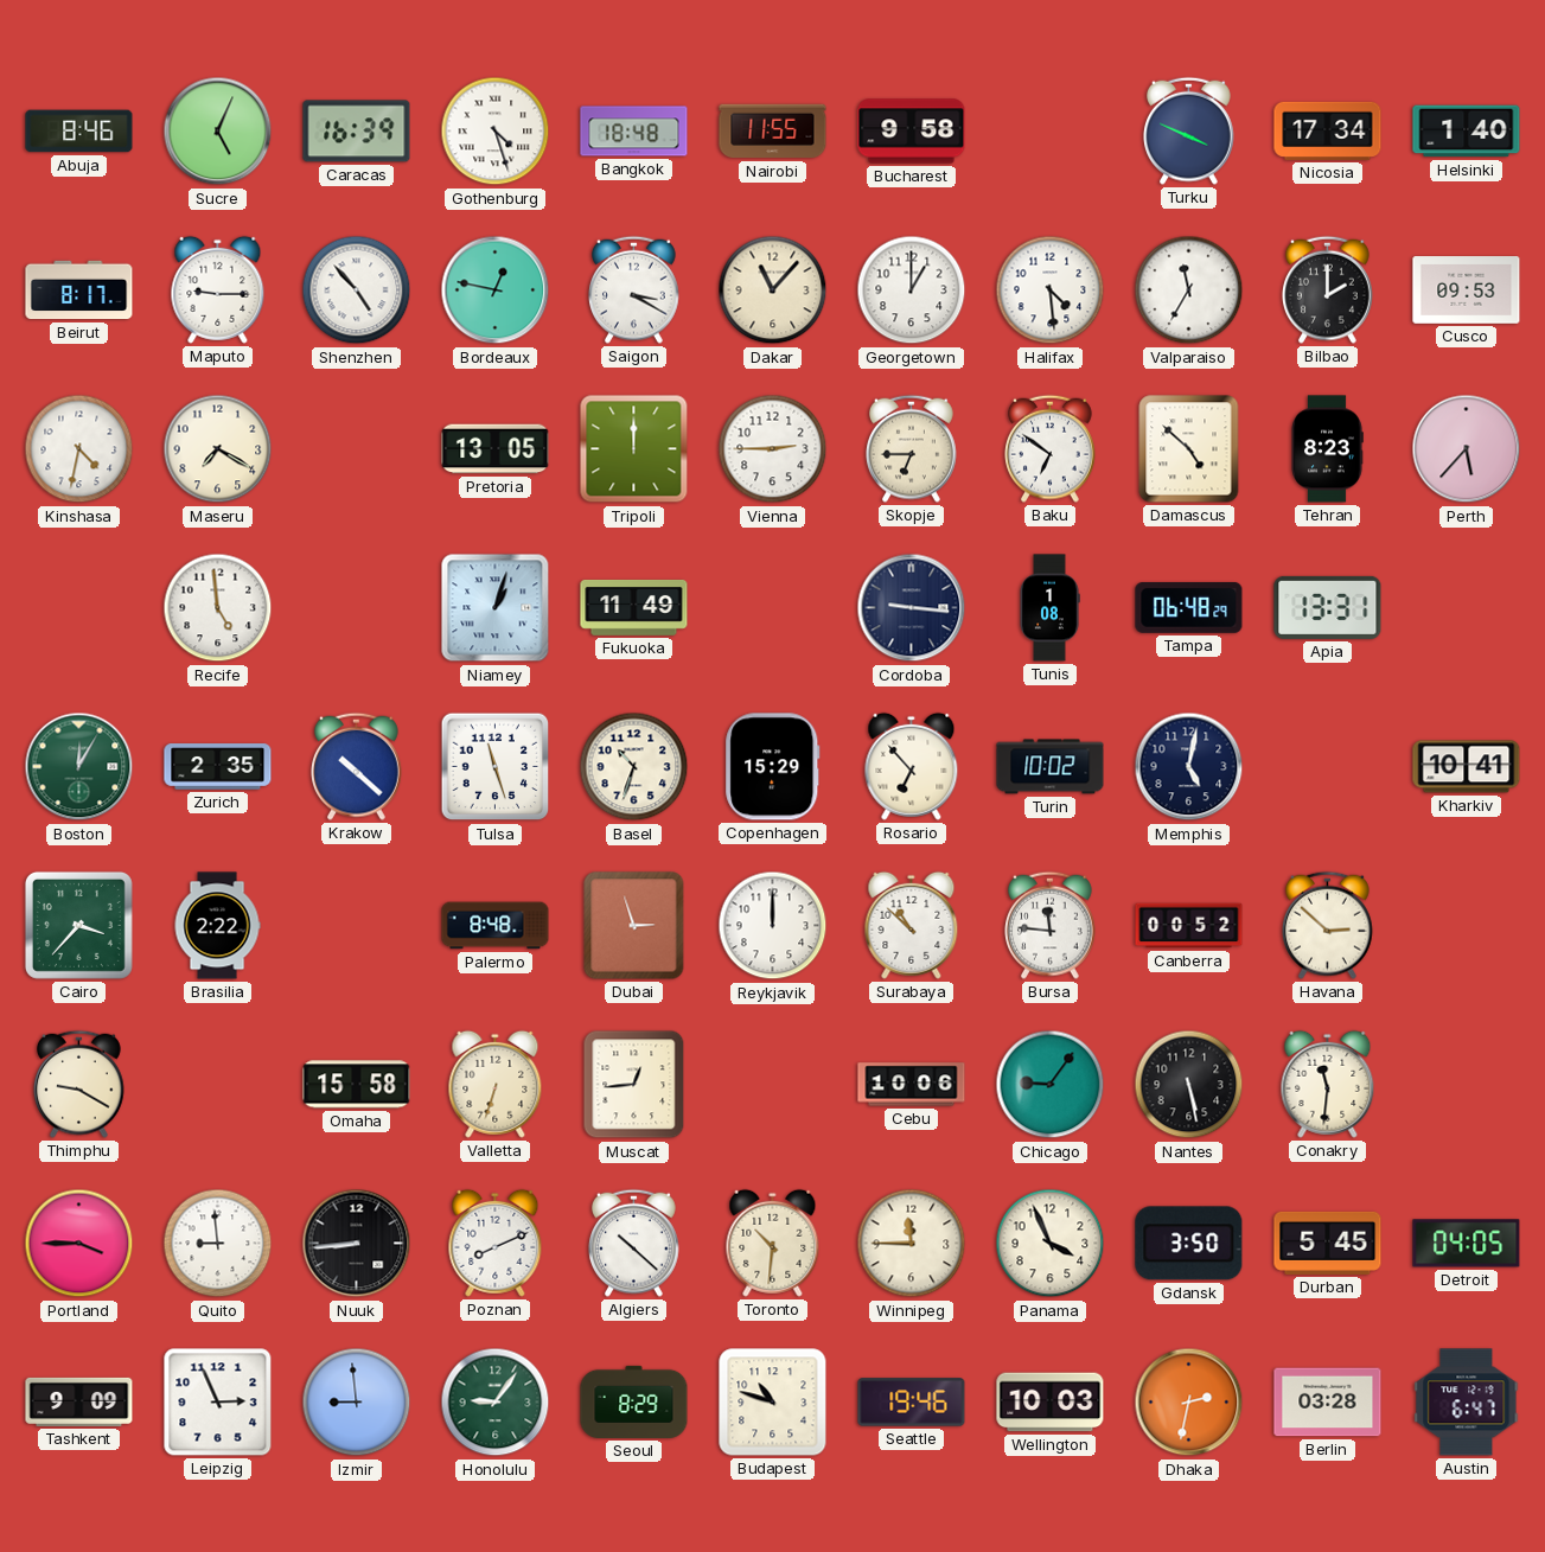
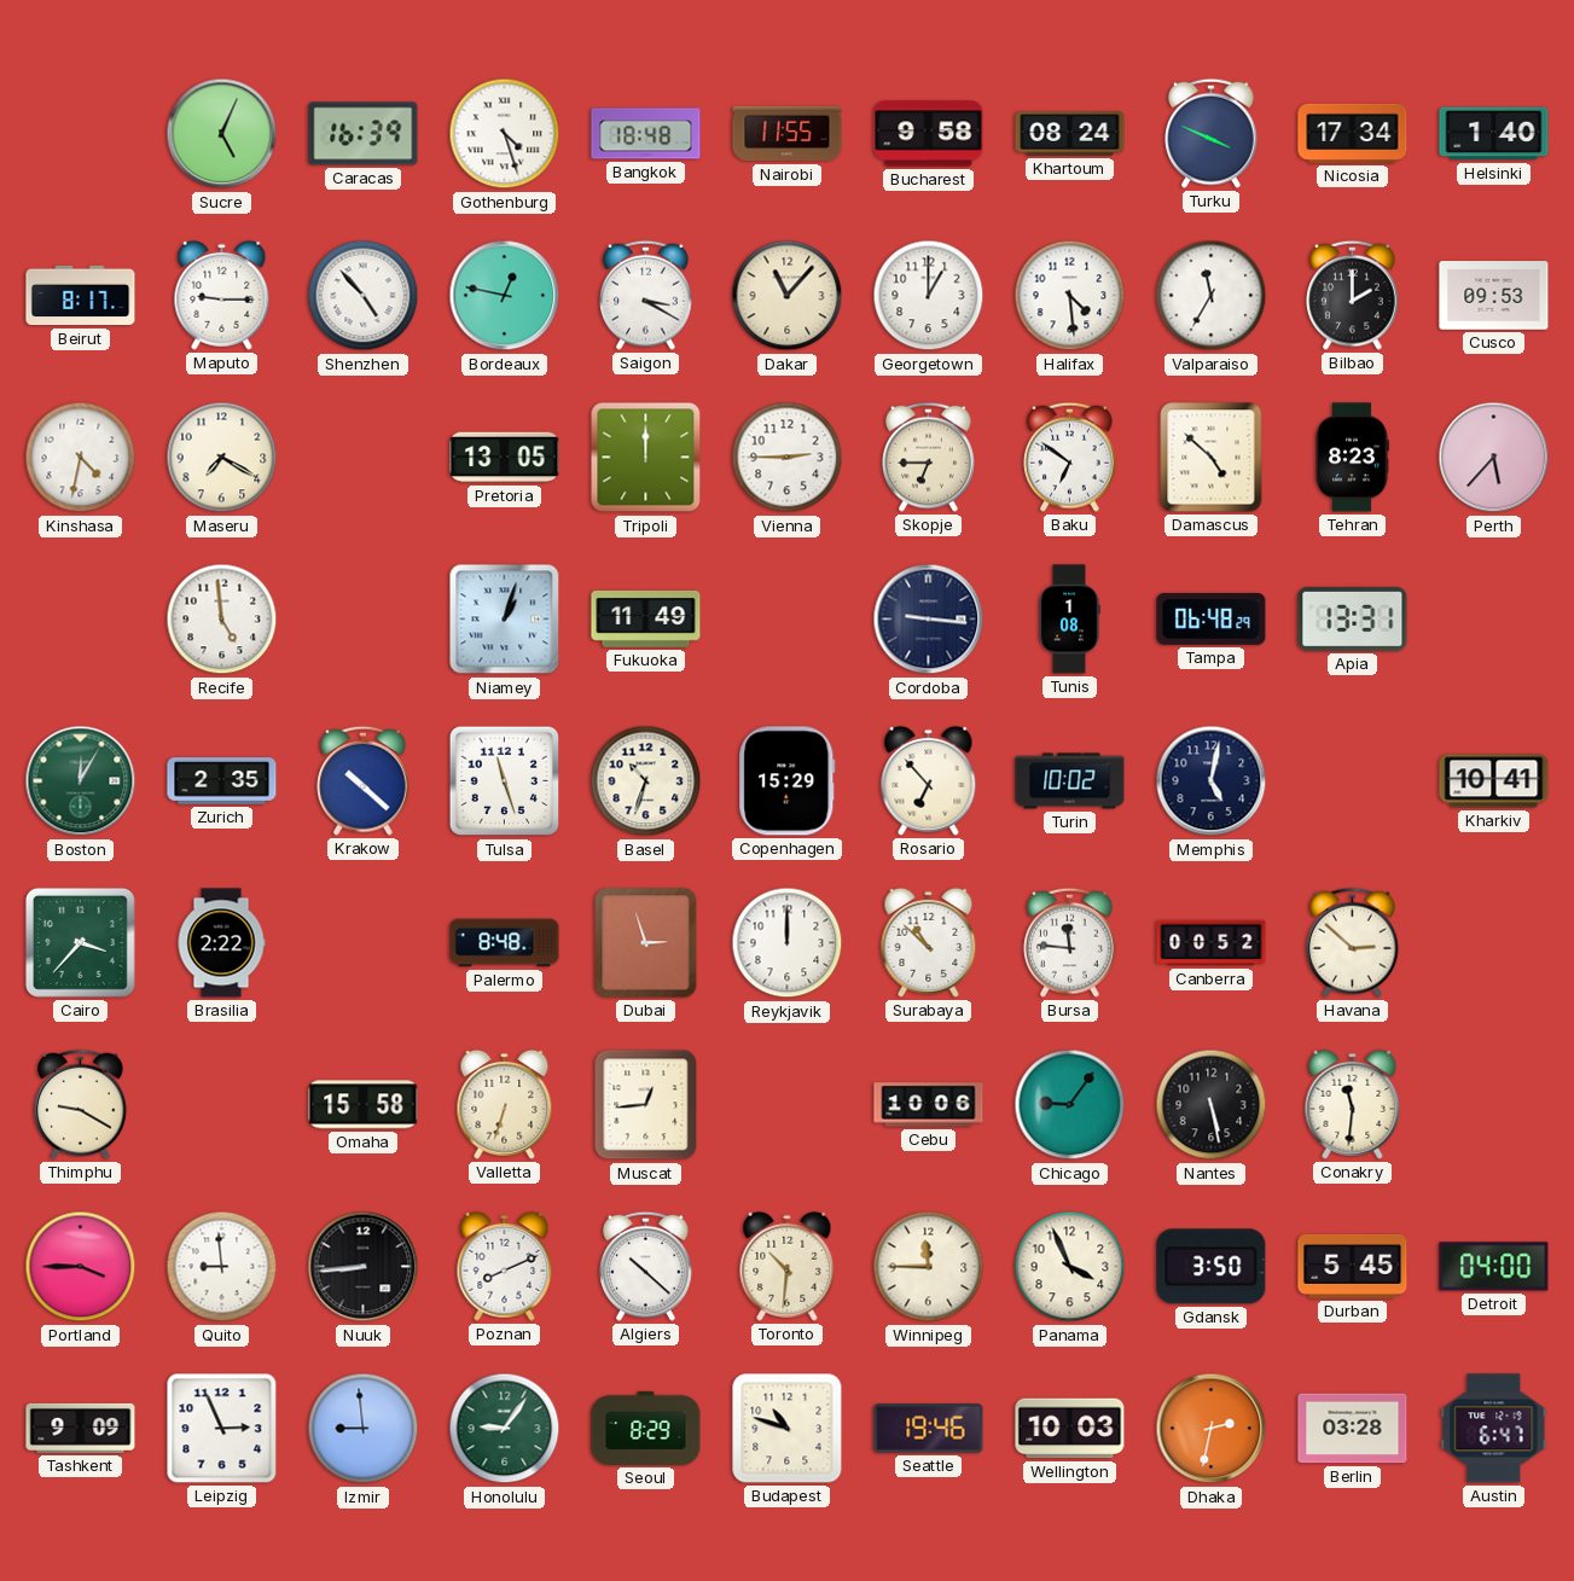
Abuja: 8:46 -> none (79, 132)
Khartoum: none -> 08:24 (1070, 134)
Detroit: 04:05 -> 04:00 (1494, 1267)
